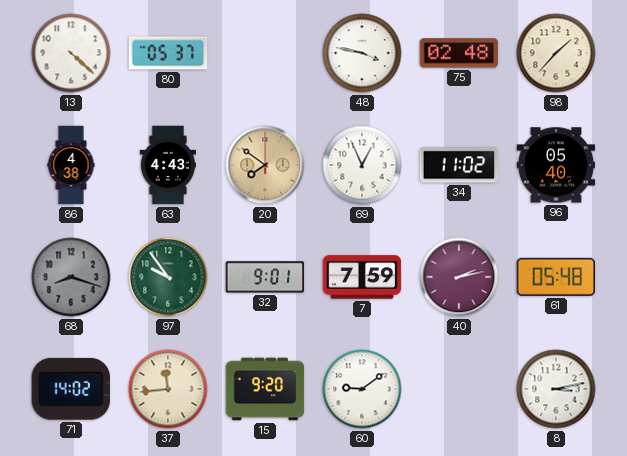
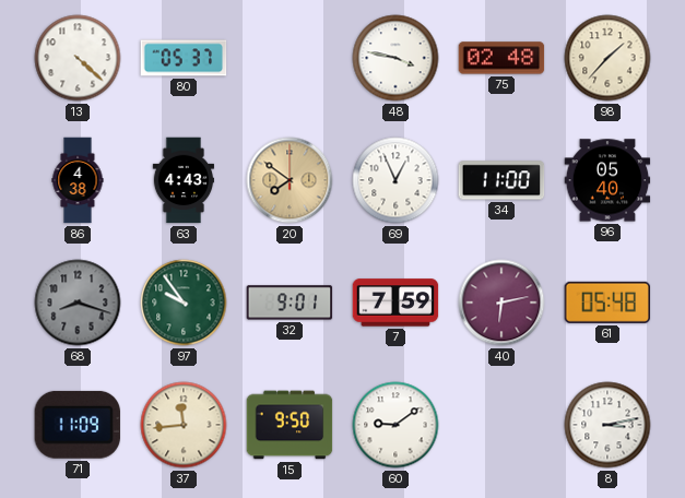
34: 11:02 -> 11:00 (501, 180)
40: 2:13 -> 6:13 (501, 303)
71: 14:02 -> 11:09 (76, 425)
15: 9:20 -> 9:50 (290, 425)
